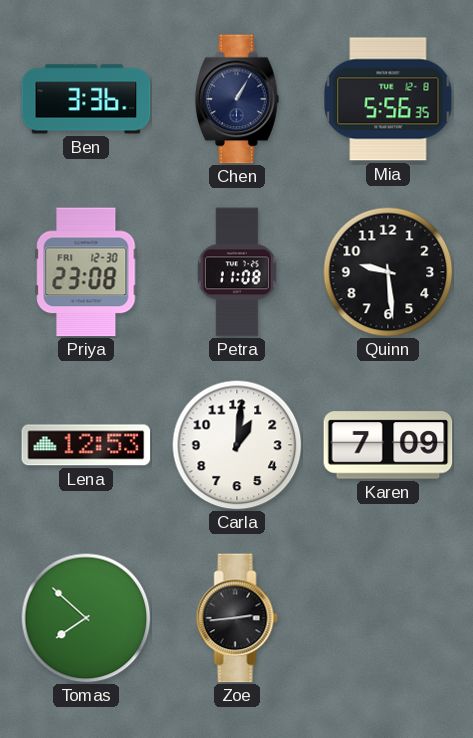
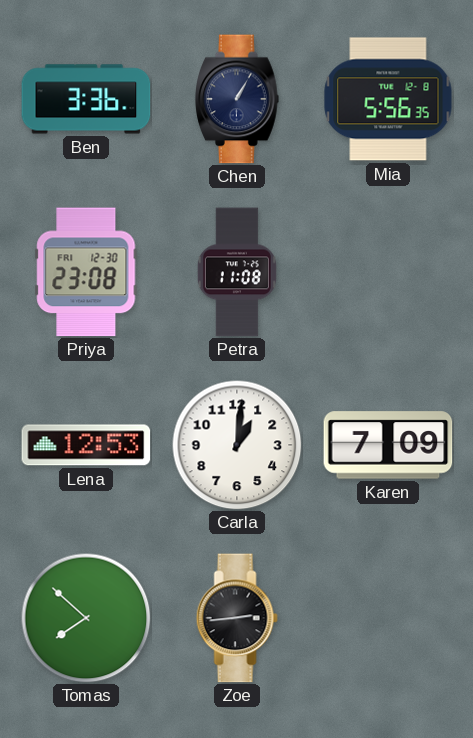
Quinn: 9:29 -> none (388, 272)
